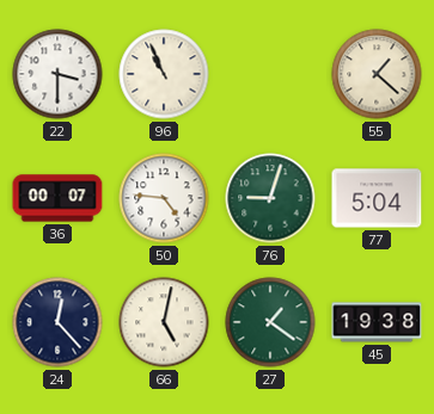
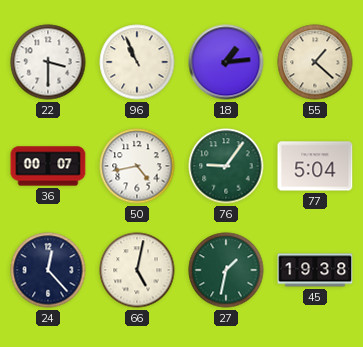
18: none -> 1:14 (226, 62)
50: 4:46 -> 4:43 (137, 166)
76: 9:03 -> 9:06 (226, 166)
27: 1:21 -> 1:32 (226, 270)
